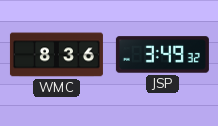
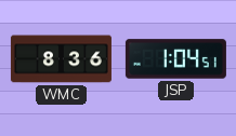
JSP: 3:49 -> 1:04 (175, 59)
